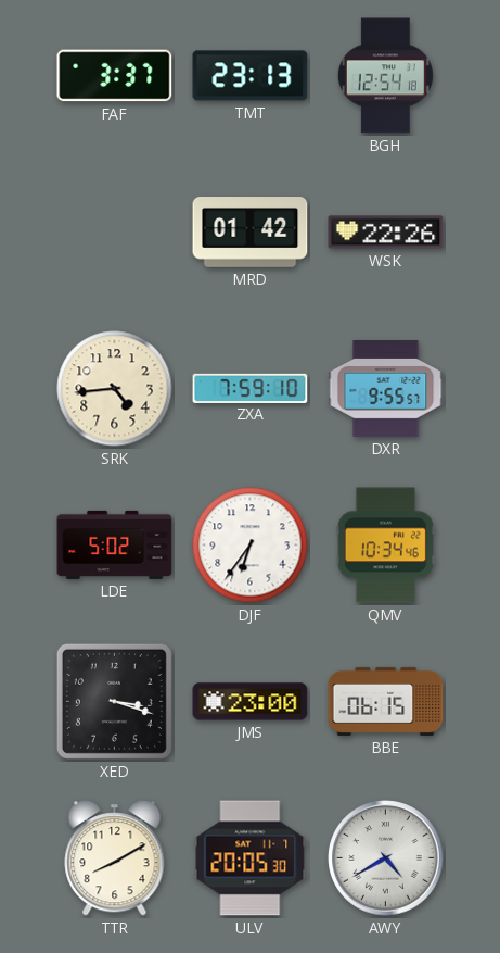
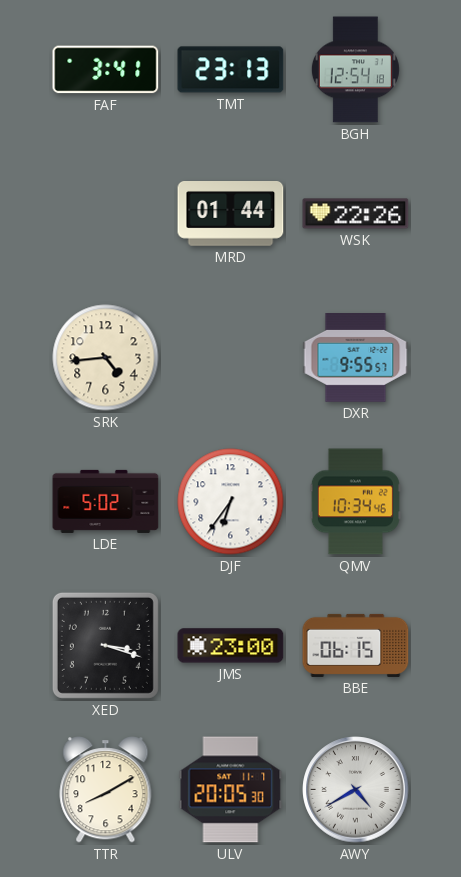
FAF: 3:37 -> 3:41 (106, 70)
MRD: 01:42 -> 01:44 (231, 214)
ZXA: 7:59 -> none (251, 388)
